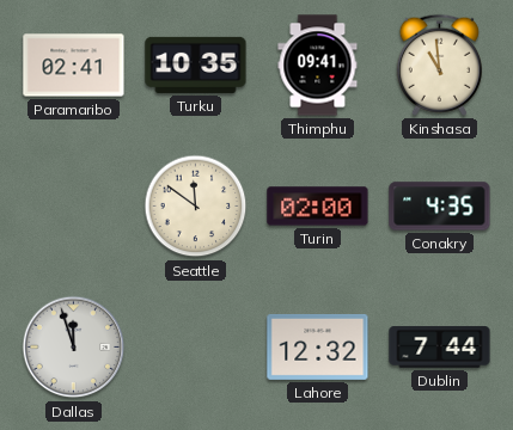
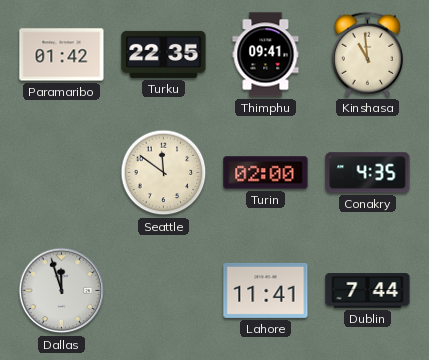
Paramaribo: 02:41 -> 01:42 (62, 55)
Turku: 10:35 -> 22:35 (164, 54)
Lahore: 12:32 -> 11:41 (266, 290)
